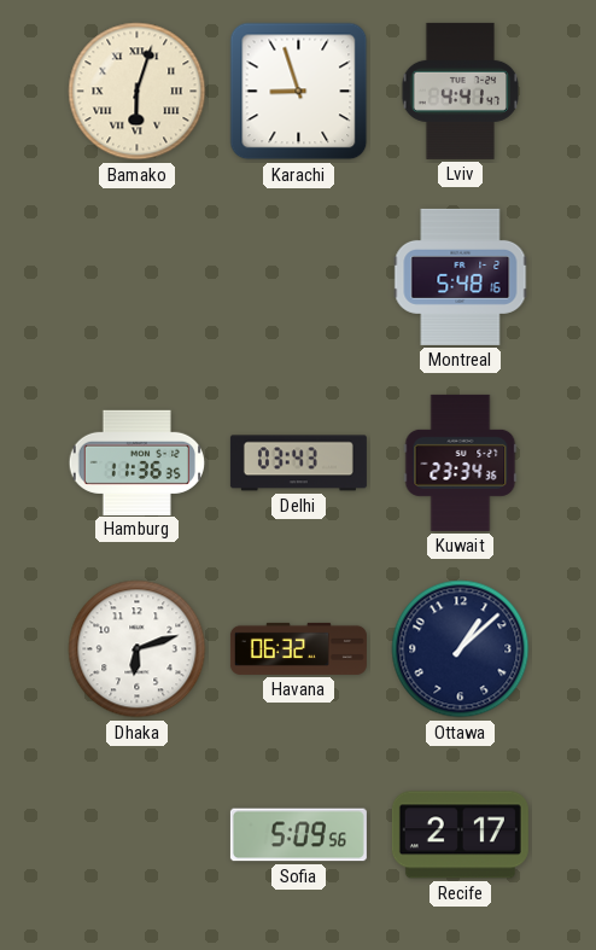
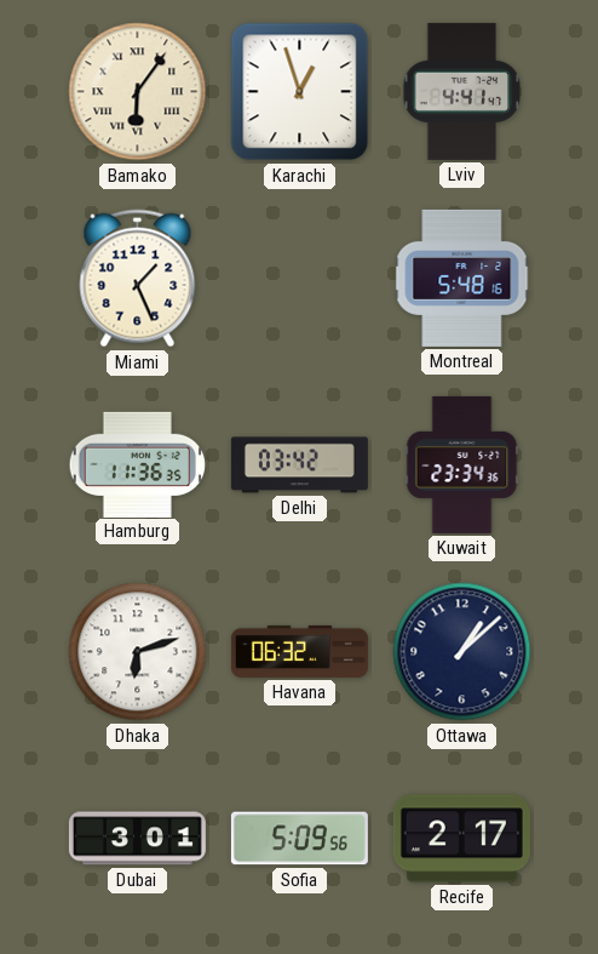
Bamako: 6:03 -> 6:06 (138, 92)
Karachi: 8:57 -> 12:57 (300, 92)
Miami: none -> 1:26 (138, 279)
Delhi: 03:43 -> 03:42 (299, 465)
Dubai: none -> 3:01 (137, 839)
